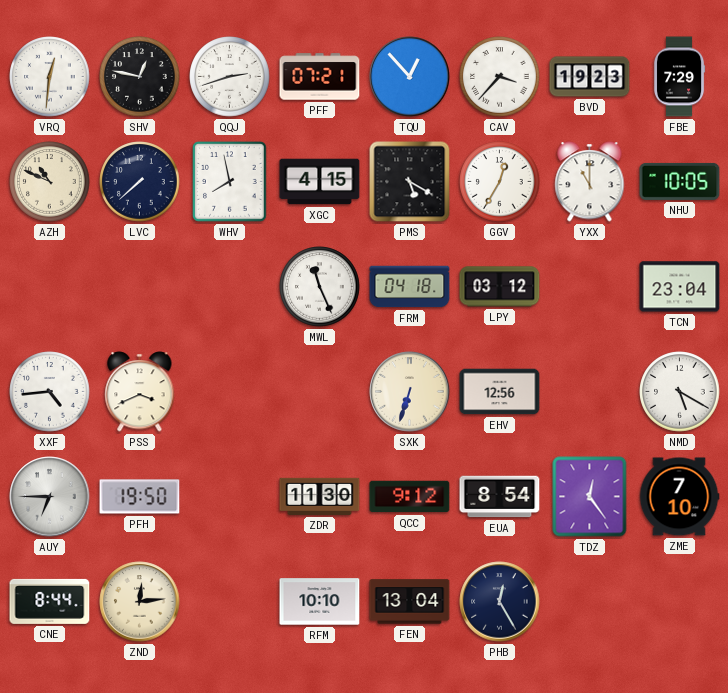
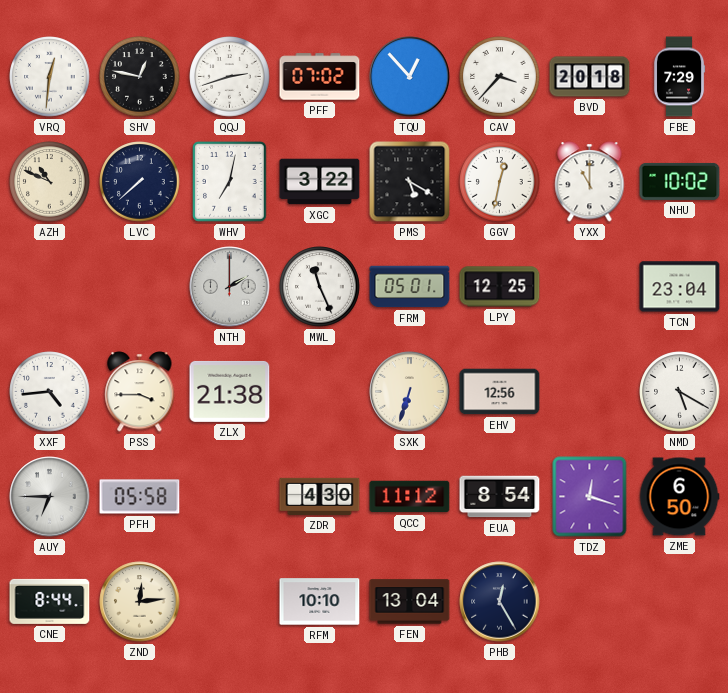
PFF: 07:21 -> 07:02 (320, 77)
BVD: 19:23 -> 20:18 (590, 77)
WHV: 7:58 -> 7:02 (230, 182)
XGC: 4:15 -> 3:22 (320, 182)
GGV: 12:35 -> 12:32 (500, 182)
NHU: 10:05 -> 10:02 (680, 181)
NTH: none -> 2:00 (230, 287)
FRM: 04:18 -> 05:01 (410, 287)
LPY: 03:12 -> 12:25 (500, 287)
PSS: 3:41 -> 3:45 (140, 392)
ZLX: none -> 21:38 (230, 391)
PFH: 19:50 -> 05:58 (140, 497)
ZDR: 11:30 -> 4:30 (320, 496)
QCC: 9:12 -> 11:12 (410, 497)
TDZ: 12:24 -> 12:18 (590, 497)
ZME: 7:10 -> 6:50 (679, 497)
